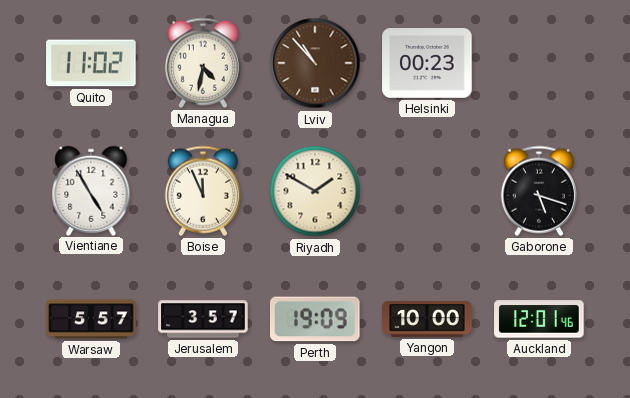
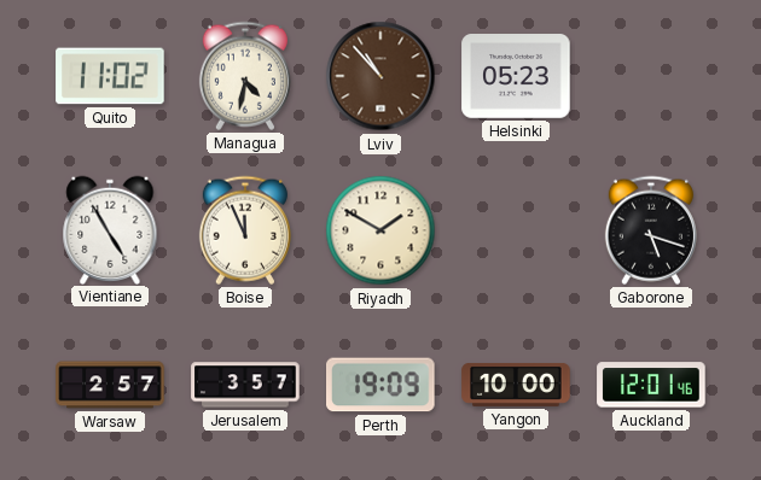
Helsinki: 00:23 -> 05:23 (516, 77)
Warsaw: 5:57 -> 2:57 (110, 385)
